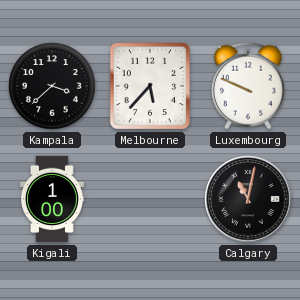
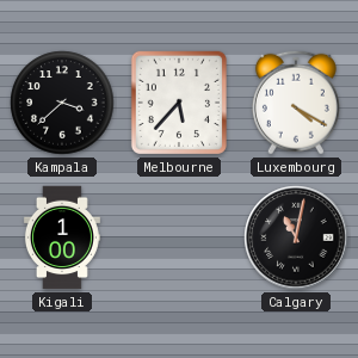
Luxembourg: 9:49 -> 4:20 (296, 103)
